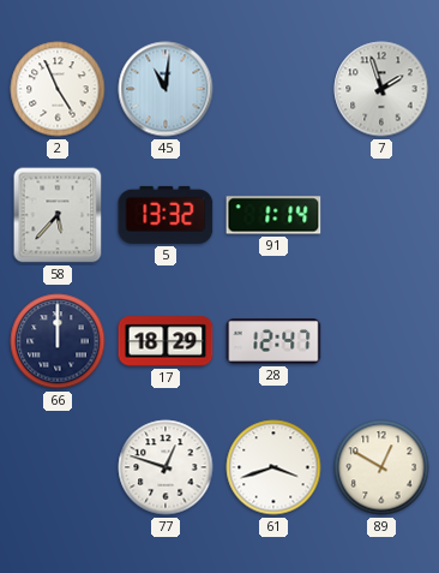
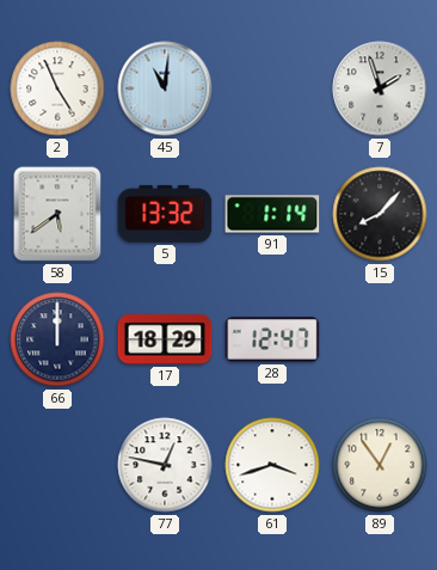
58: 5:37 -> 5:39 (57, 214)
15: none -> 8:07 (380, 214)
77: 12:48 -> 12:47 (165, 465)
89: 12:50 -> 12:54 (380, 465)
